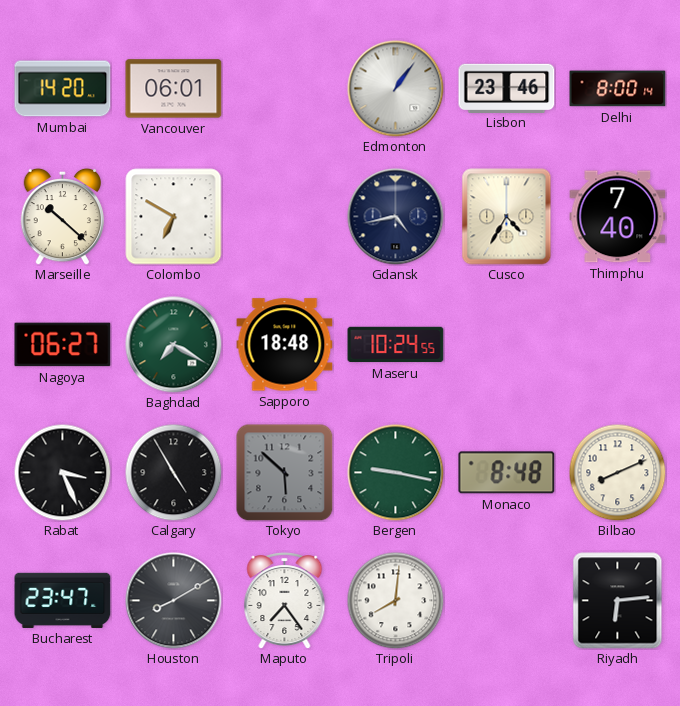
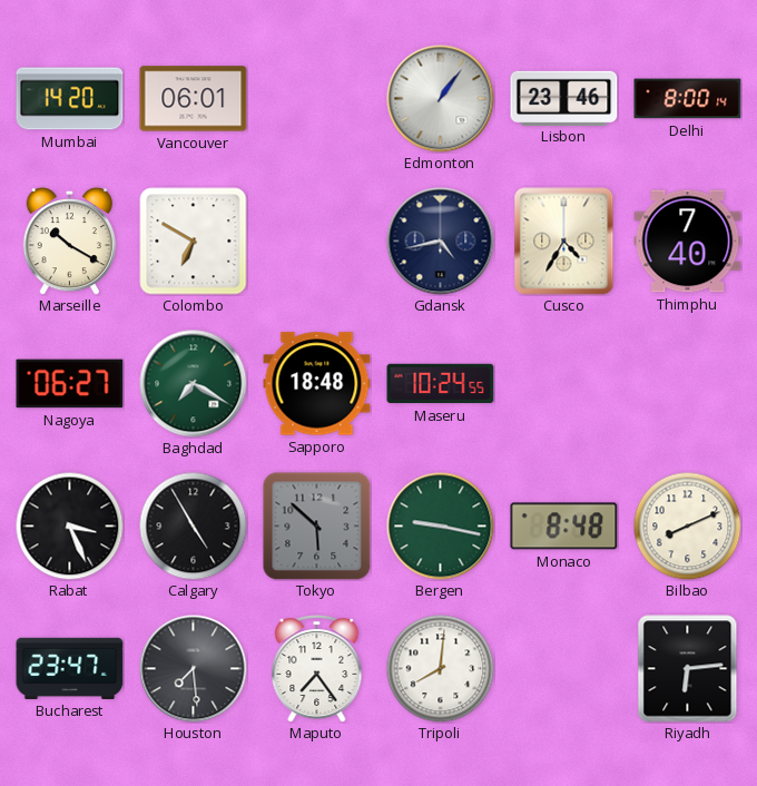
Marseille: 10:22 -> 10:20 (69, 240)
Houston: 8:10 -> 7:29 (194, 669)
